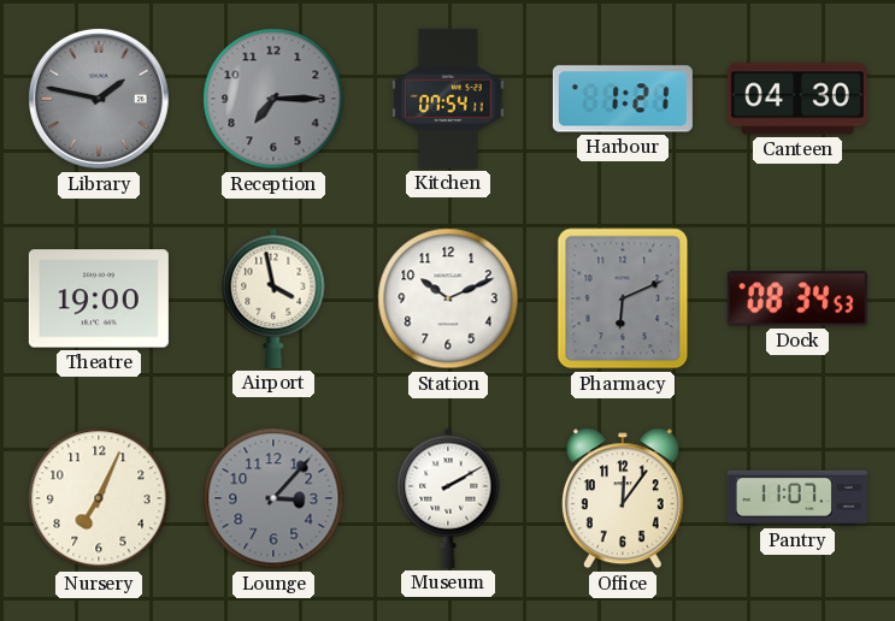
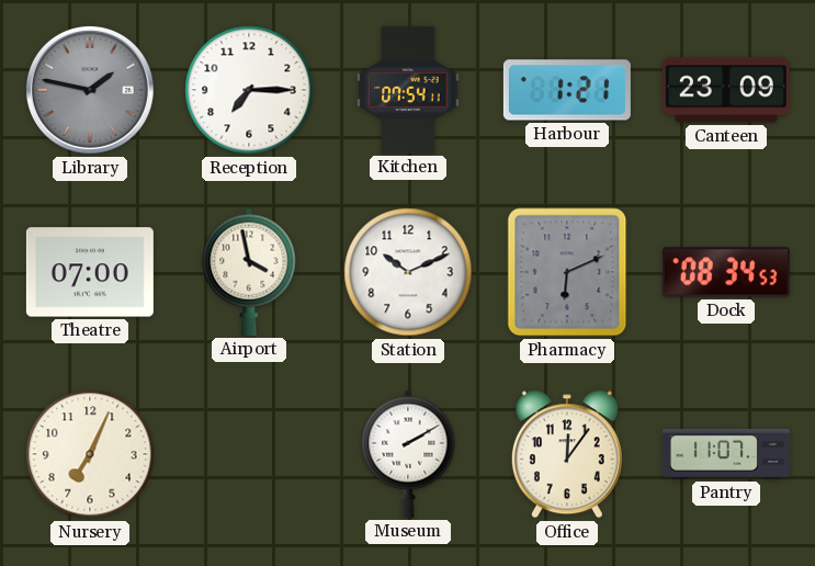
Reception dial: grey -> white (249, 90)
Canteen: 04:30 -> 23:09 (726, 90)
Theatre: 19:00 -> 07:00 (90, 272)
Lounge: 3:07 -> none (273, 498)
